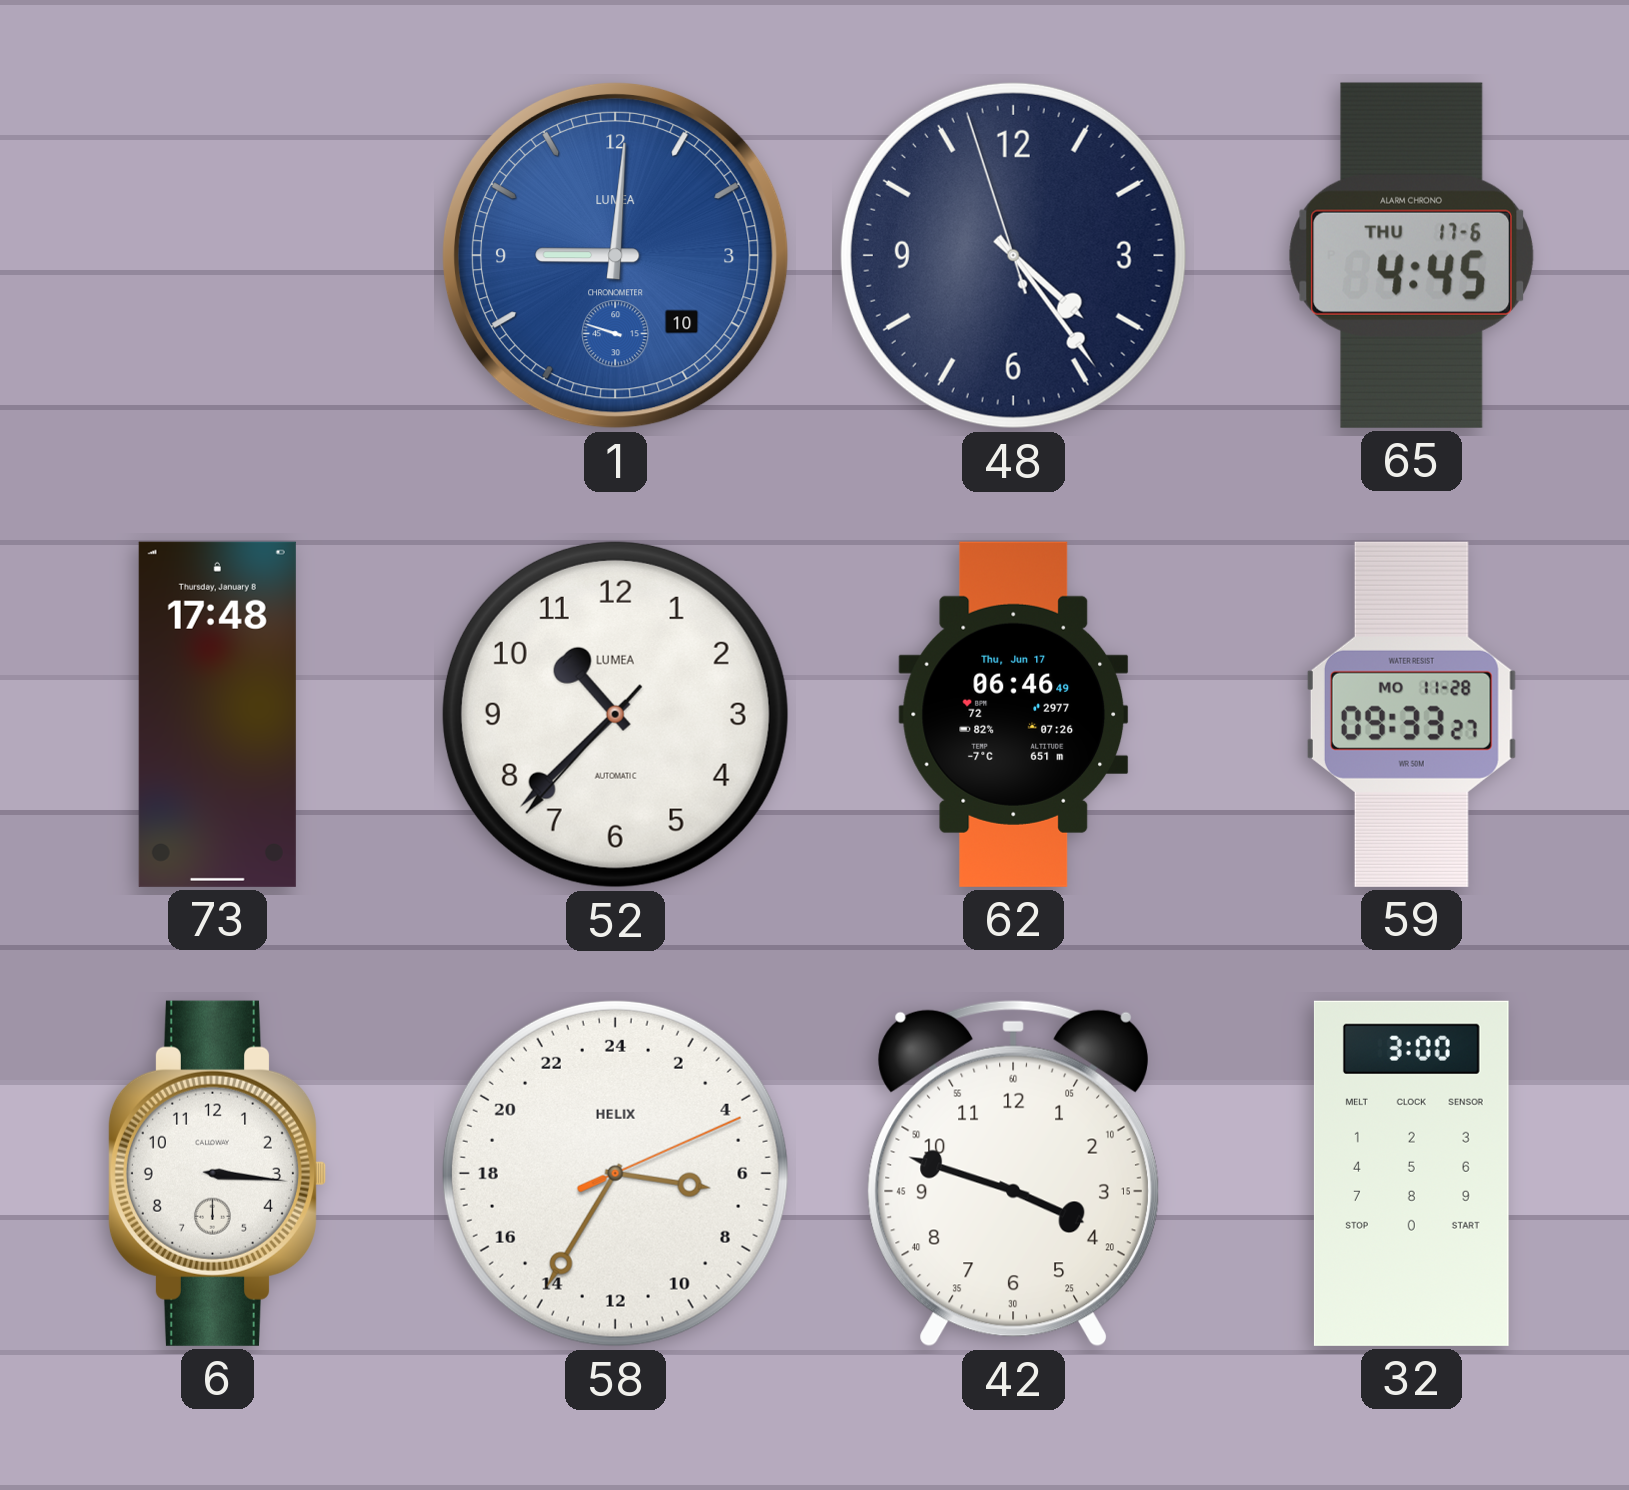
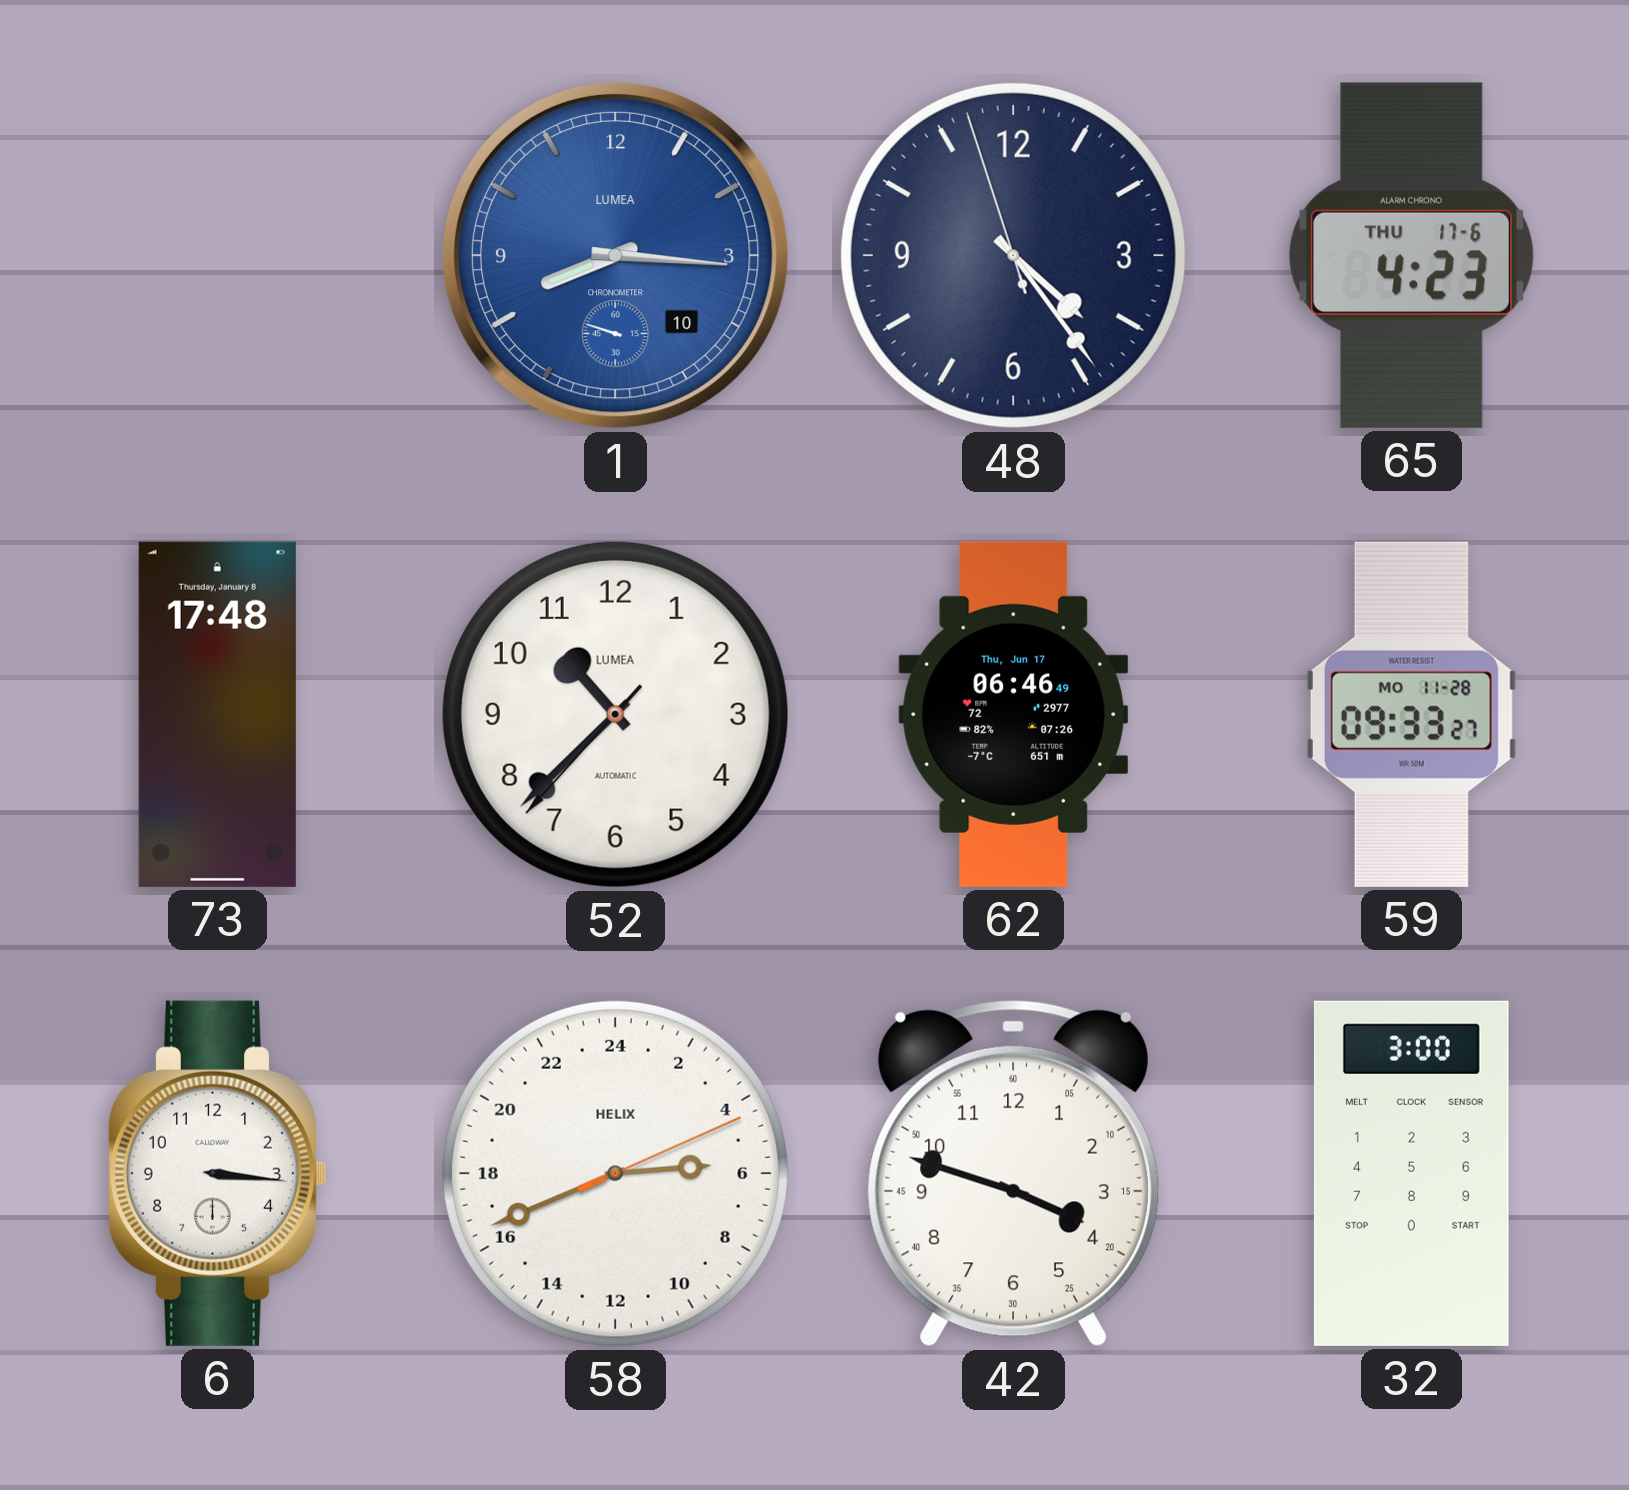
1: 9:00 -> 8:15 (615, 255)
65: 4:45 -> 4:23 (1412, 255)
58: 6:35 -> 5:41 (615, 1173)
